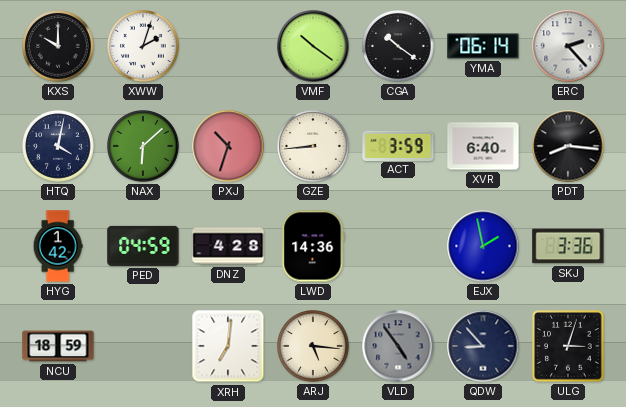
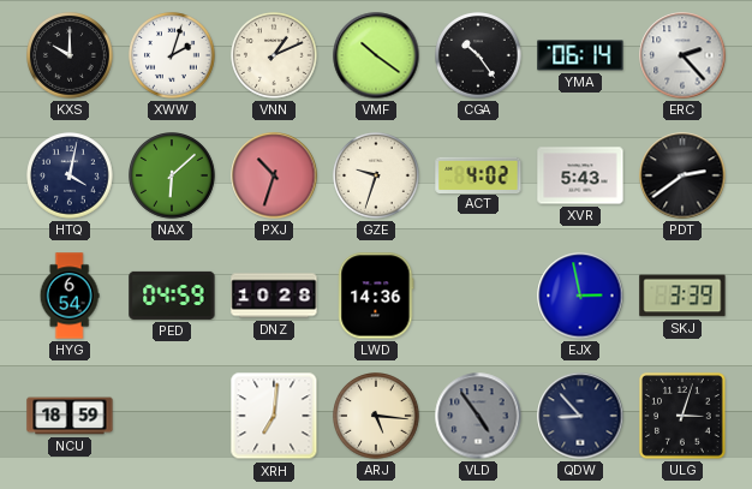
VNN: none -> 1:11 (275, 56)
CGA: 10:21 -> 10:24 (479, 56)
GZE: 8:44 -> 9:33 (377, 177)
ACT: 3:59 -> 4:02 (478, 174)
XVR: 6:40 -> 5:43 (580, 175)
PDT: 8:16 -> 2:39 (682, 175)
HYG: 1:42 -> 6:54 (70, 296)
DNZ: 4:28 -> 10:28 (274, 296)
EJX: 1:58 -> 2:58 (580, 296)
SKJ: 3:36 -> 3:39 (682, 296)
